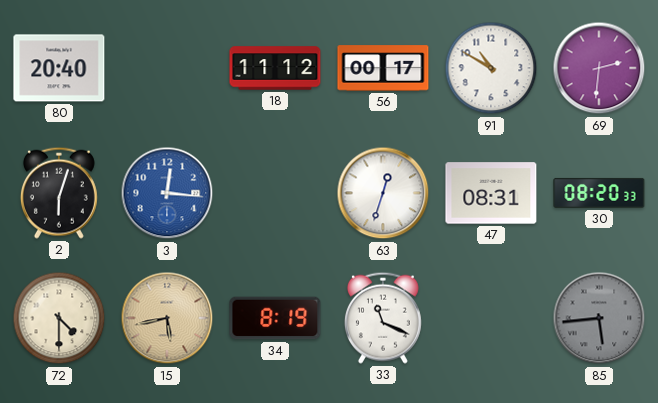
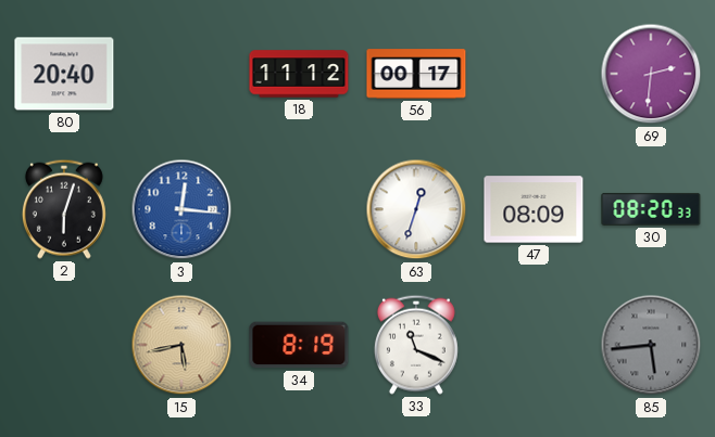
91: 10:50 -> none (491, 68)
47: 08:31 -> 08:09 (534, 209)
72: 4:30 -> none (59, 318)
